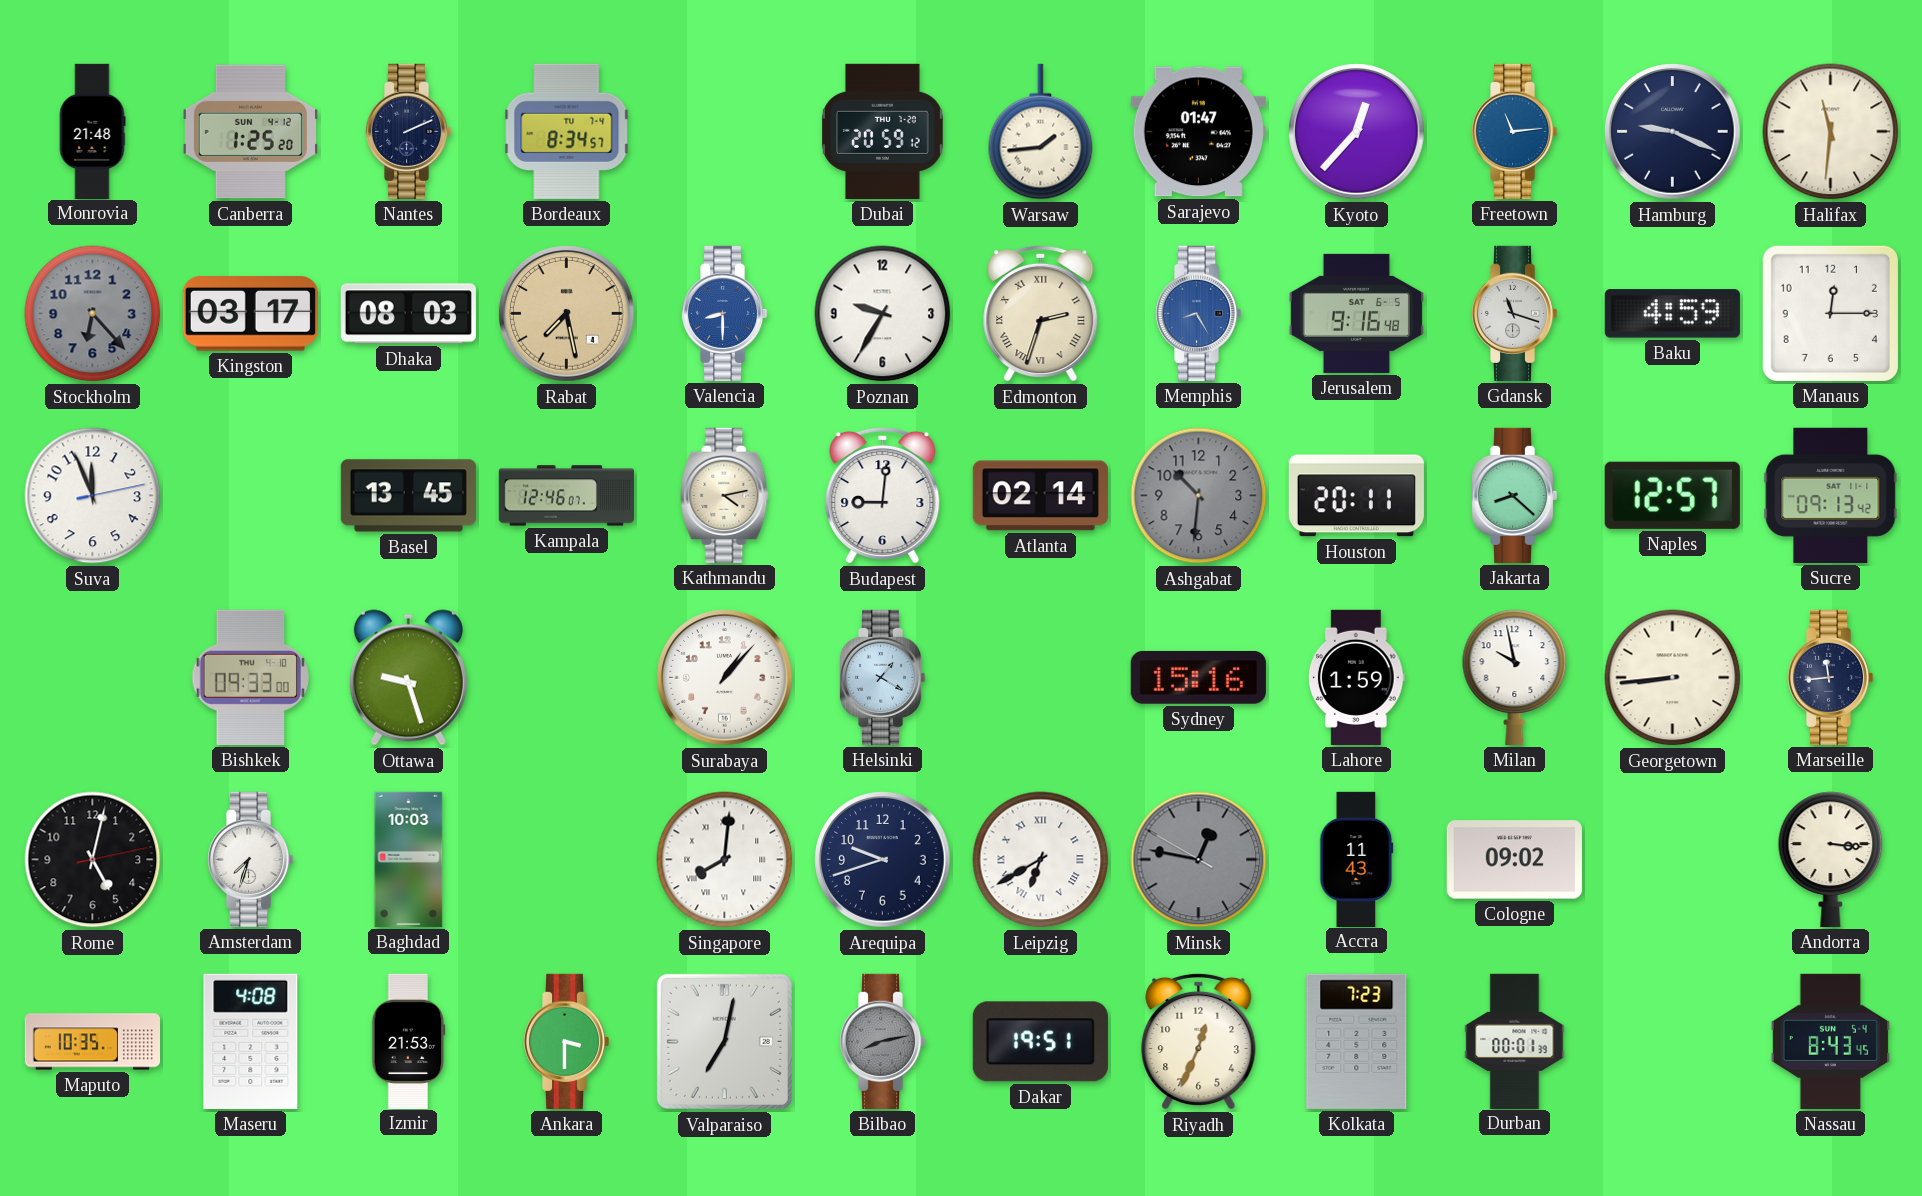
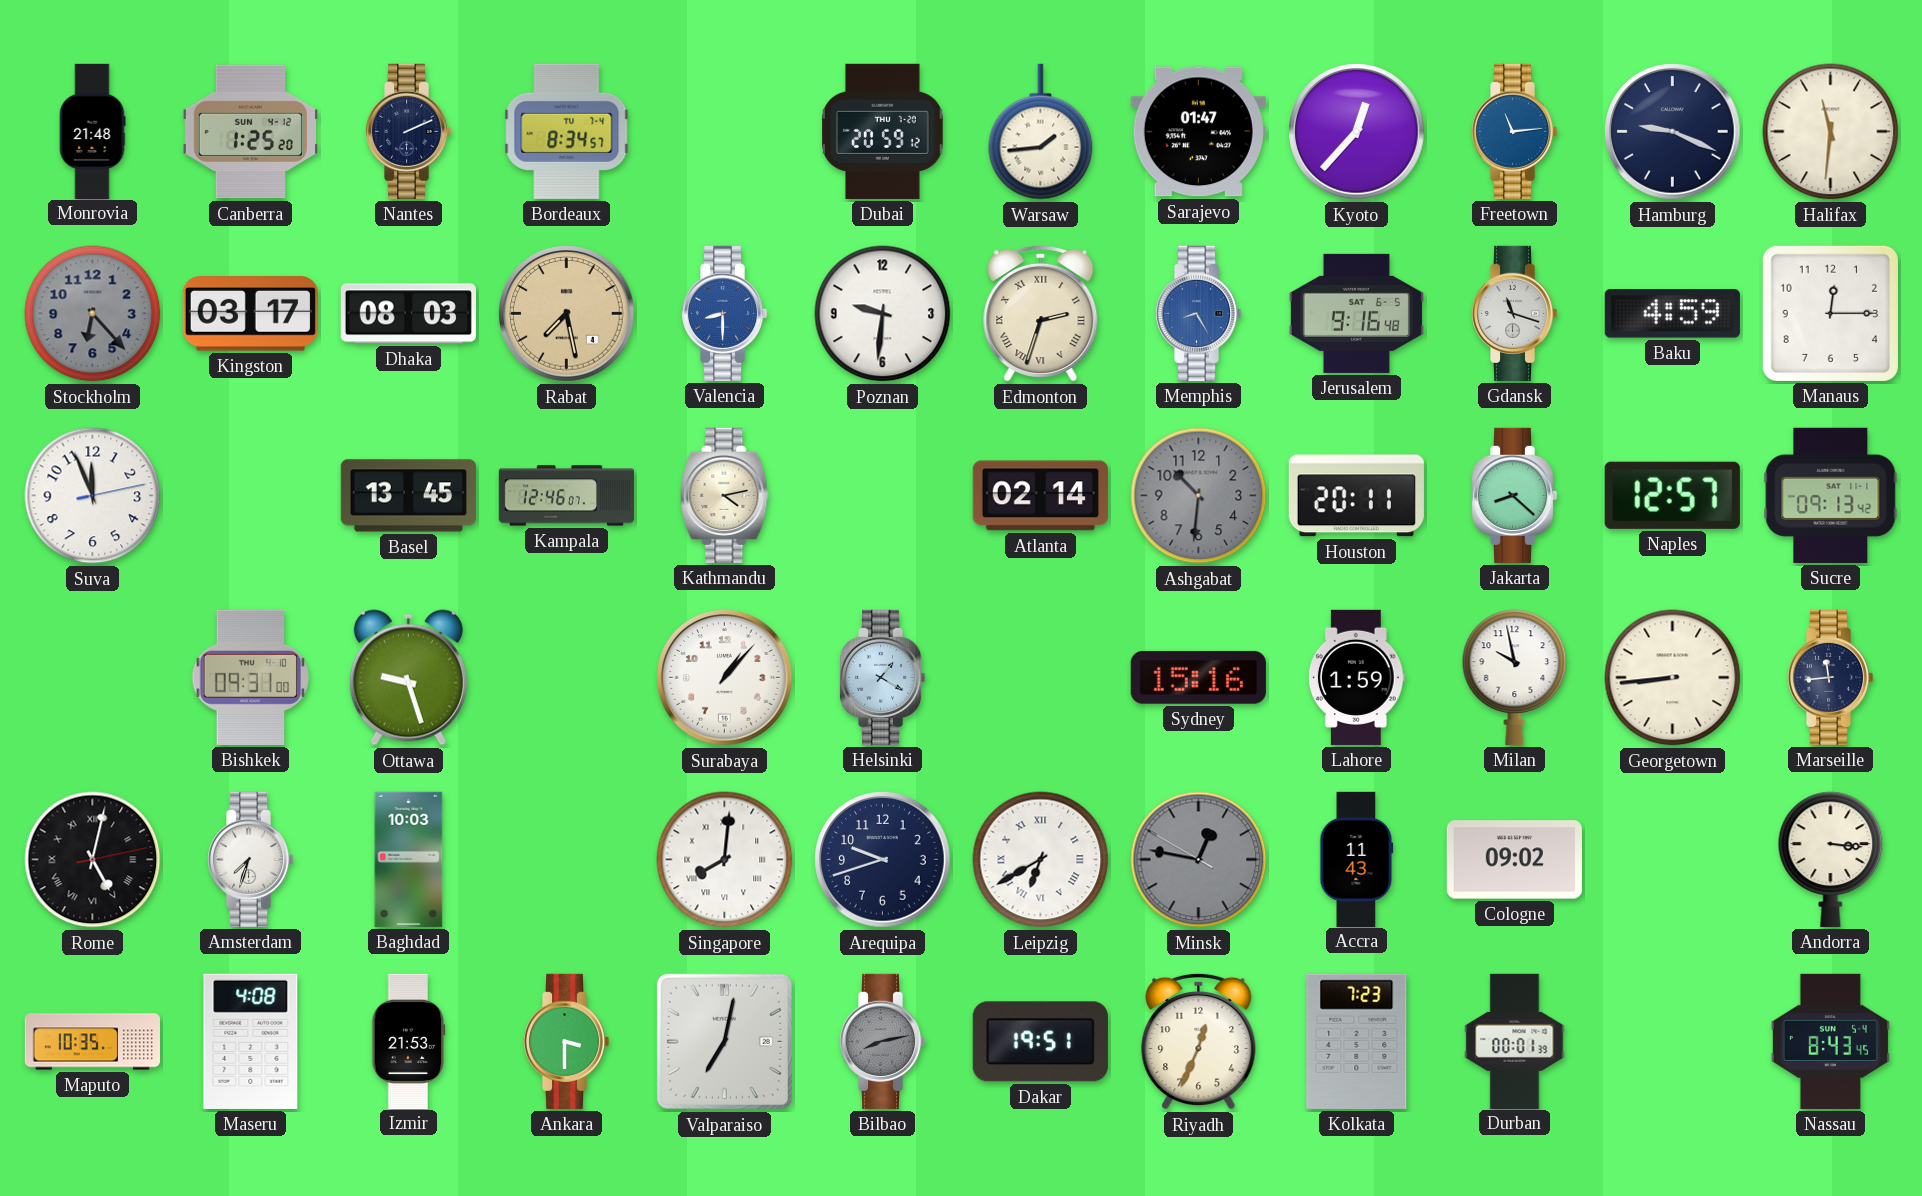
Poznan: 9:35 -> 9:31 (883, 314)
Budapest: 9:01 -> none (883, 495)
Bishkek: 09:33 -> 09:31 (251, 677)
Rome numerals: Arabic -> Roman (93, 860)
